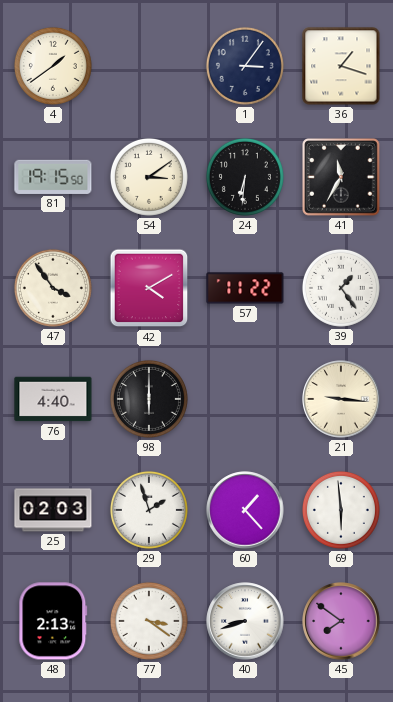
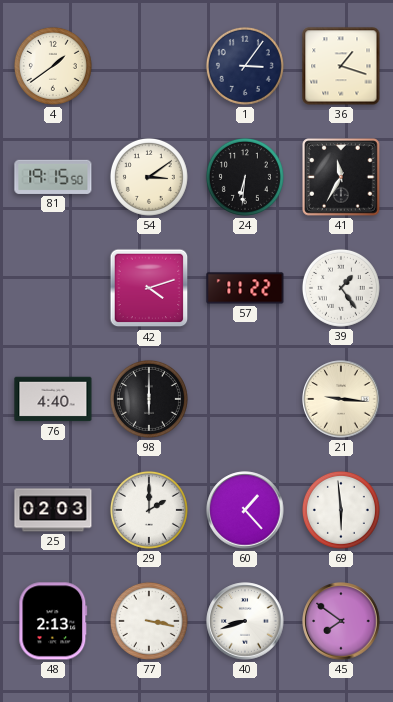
47: 3:54 -> none (53, 288)
42: 4:10 -> 4:12 (149, 288)
29: 1:57 -> 2:00 (149, 510)
77: 3:21 -> 3:17 (149, 621)
